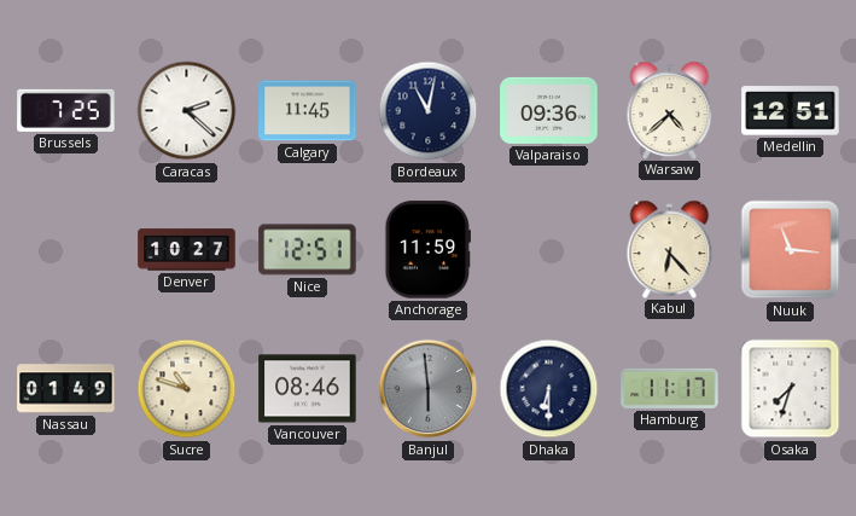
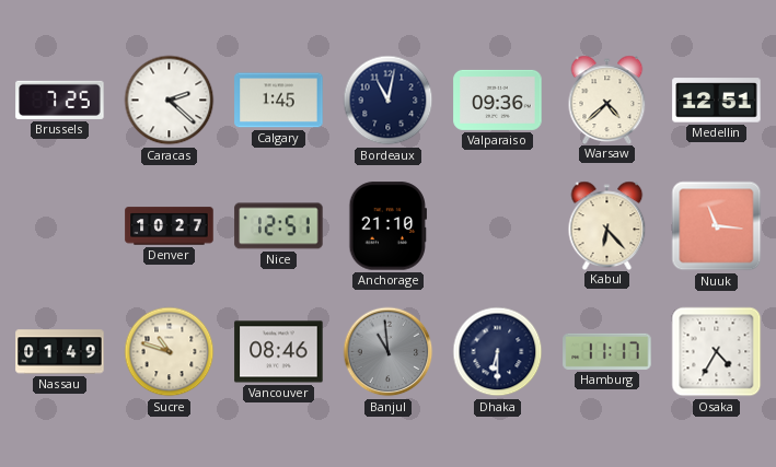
Calgary: 11:45 -> 1:45 (279, 101)
Anchorage: 11:59 -> 21:10 (387, 226)
Banjul: 5:59 -> 10:59 (389, 352)
Osaka: 7:33 -> 4:35 (717, 352)
